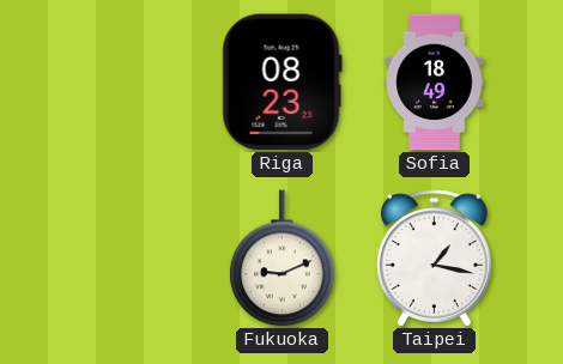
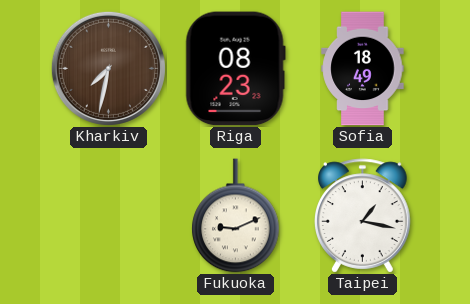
Kharkiv: none -> 7:32 (108, 68)
